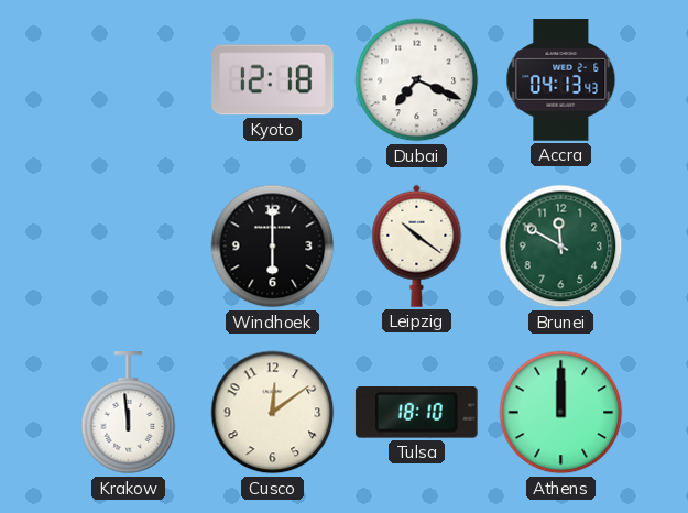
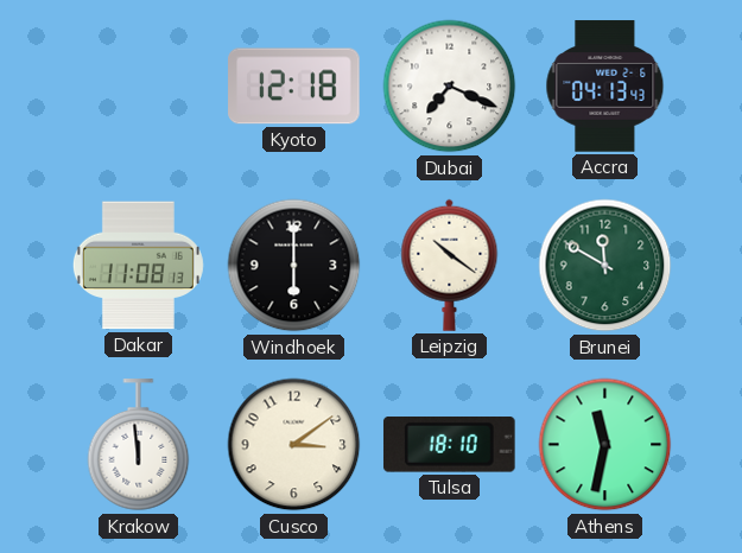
Dakar: none -> 11:08 (138, 266)
Cusco: 12:09 -> 3:09 (294, 445)
Athens: 12:00 -> 11:32 (605, 445)
